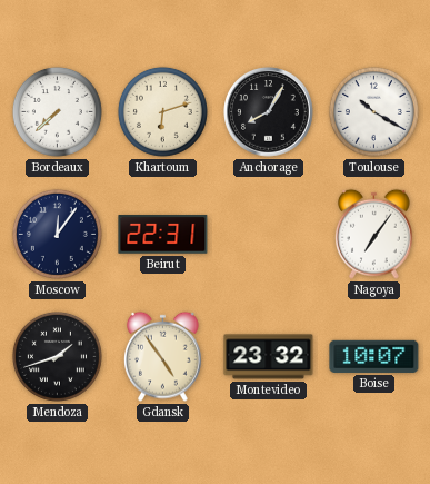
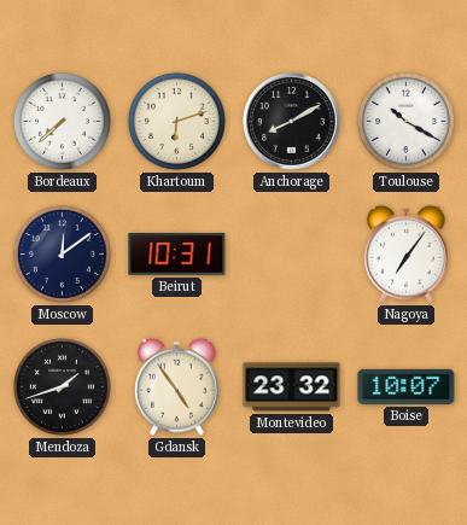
Anchorage: 8:05 -> 8:10 (292, 122)
Moscow: 12:06 -> 12:09 (62, 253)
Beirut: 22:31 -> 10:31 (177, 255)
